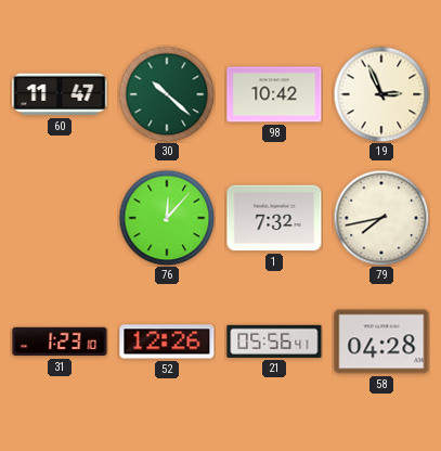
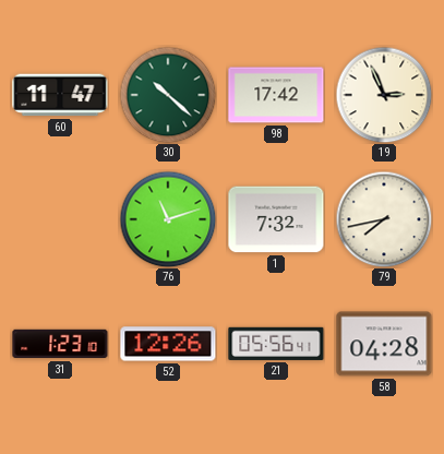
98: 10:42 -> 17:42 (276, 95)
76: 12:07 -> 11:12 (168, 219)
